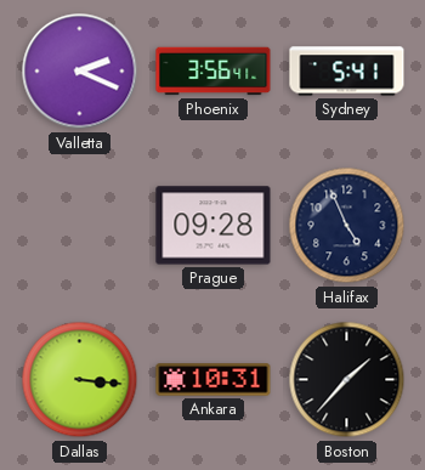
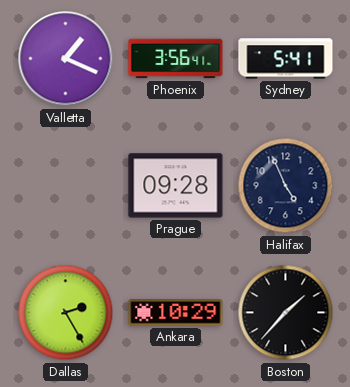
Valletta: 2:19 -> 1:19 (66, 59)
Dallas: 3:16 -> 2:25 (66, 313)
Ankara: 10:31 -> 10:29 (176, 313)
